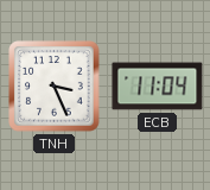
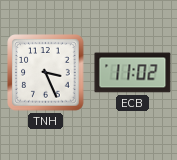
ECB: 11:04 -> 11:02 (133, 73)
